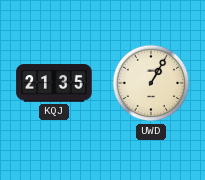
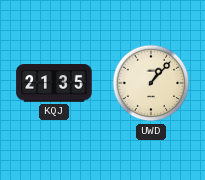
UWD: 1:05 -> 1:07 (151, 83)
